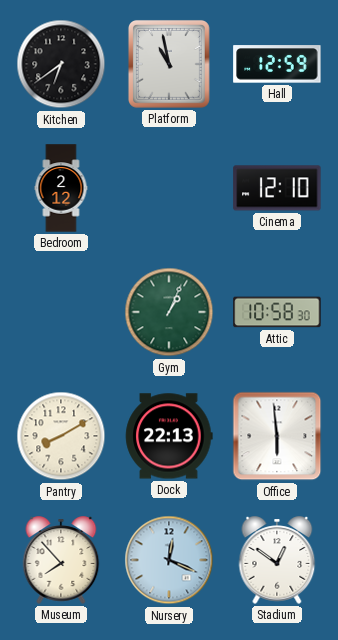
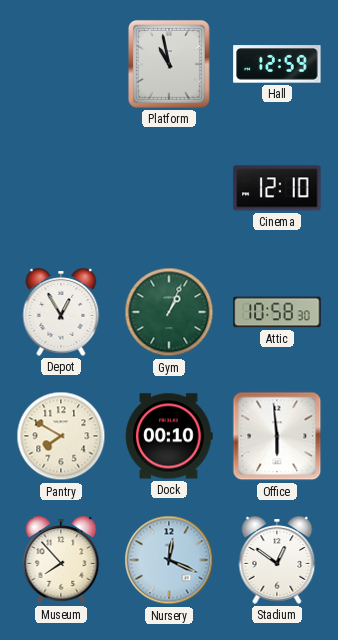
Kitchen: 6:39 -> none (61, 64)
Bedroom: 2:12 -> none (61, 188)
Depot: none -> 12:55 (61, 312)
Pantry: 8:10 -> 7:50 (61, 436)
Dock: 22:13 -> 00:10 (169, 436)
